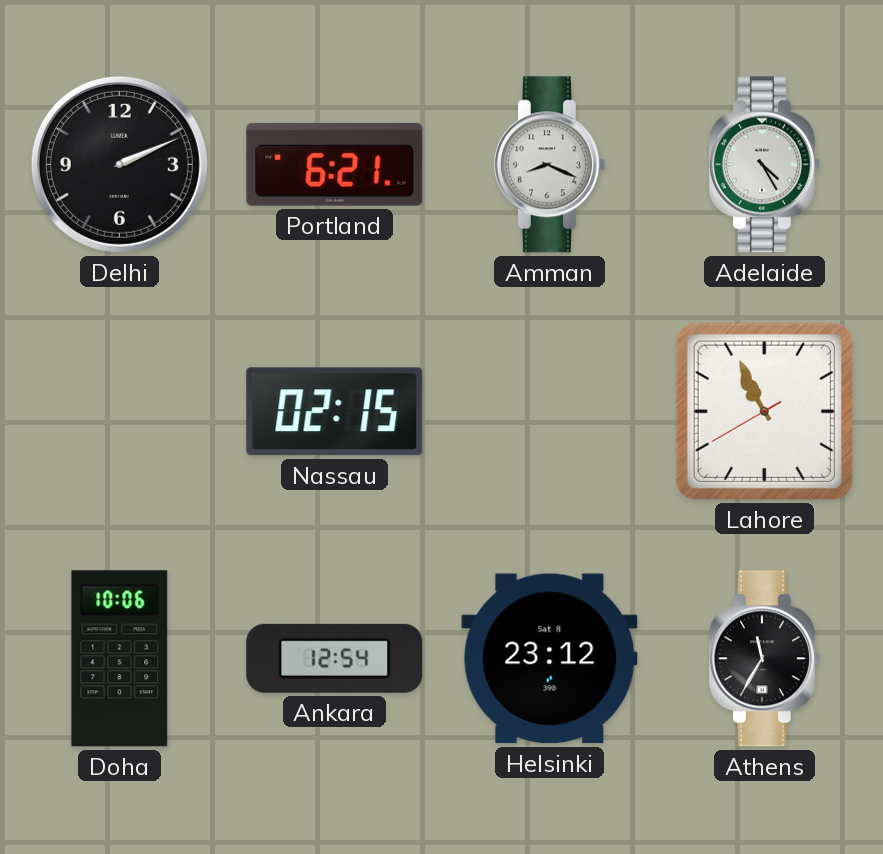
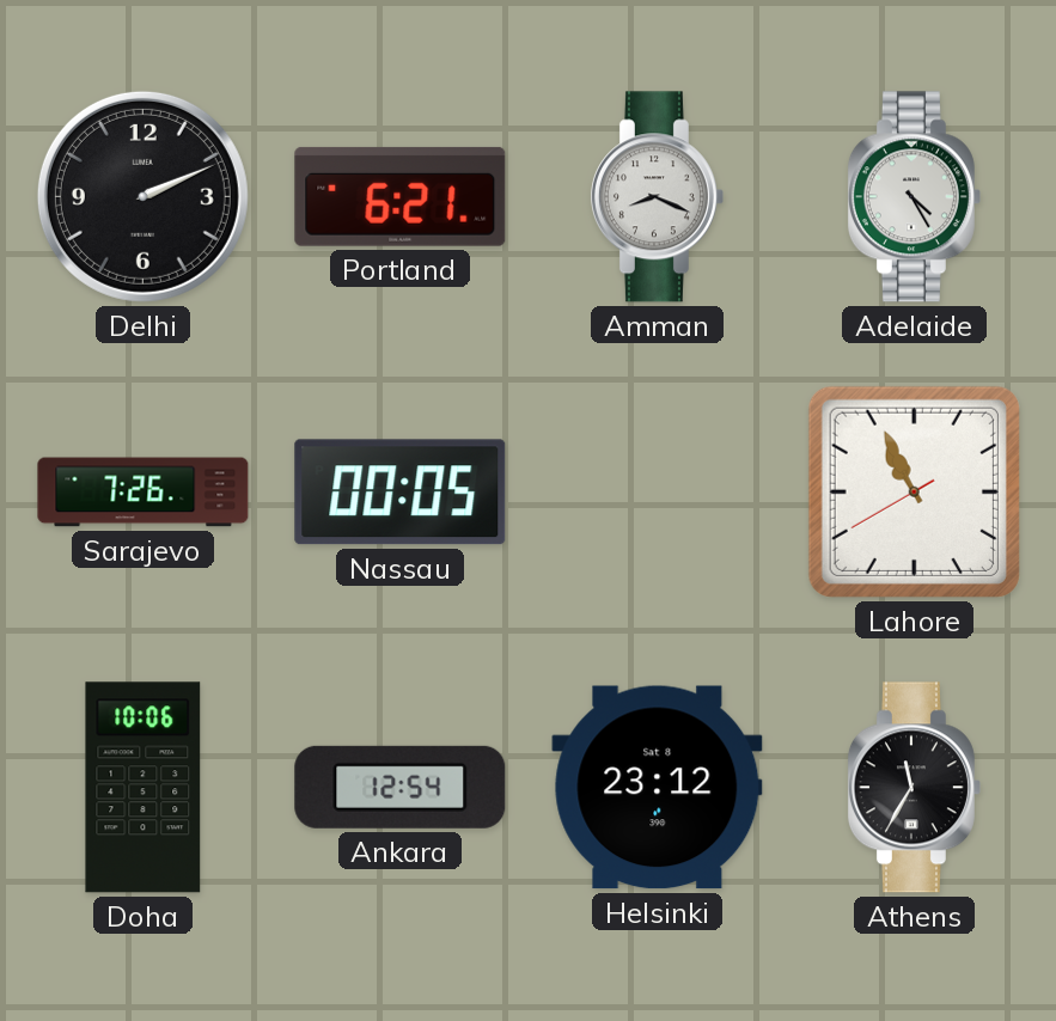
Sarajevo: none -> 7:26 (144, 493)
Nassau: 02:15 -> 00:05 (401, 493)
